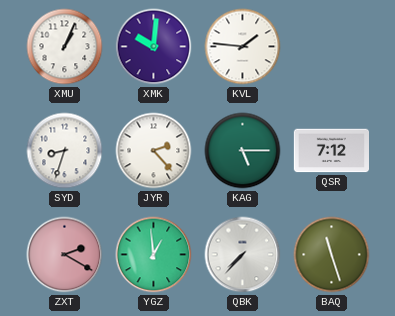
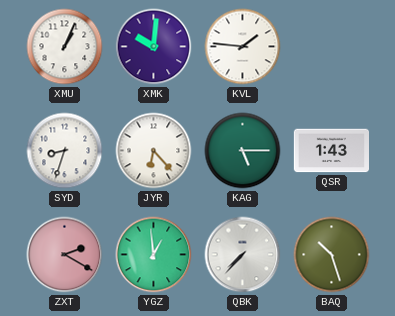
JYR: 2:23 -> 6:23 (154, 151)
QSR: 7:12 -> 1:43 (331, 151)
BAQ: 11:27 -> 10:27 (332, 255)
